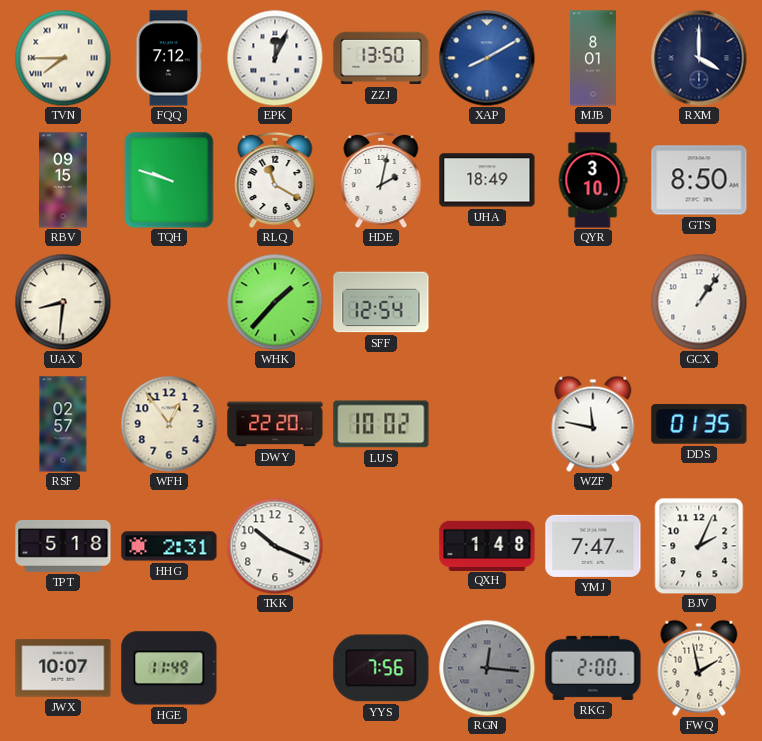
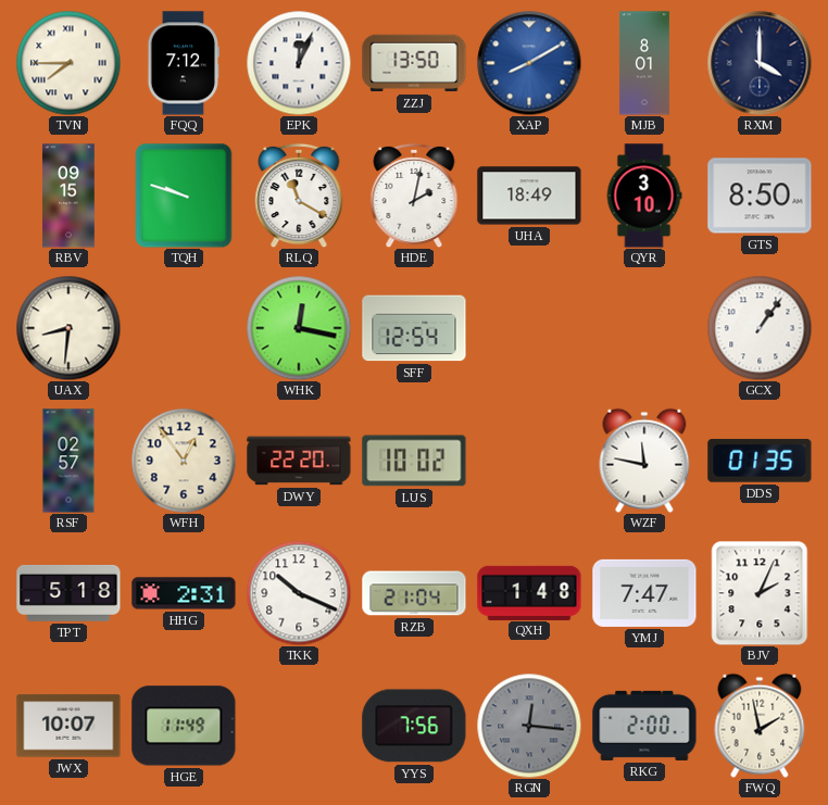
WHK: 1:37 -> 12:17 (299, 328)
RZB: none -> 21:04 (414, 593)
